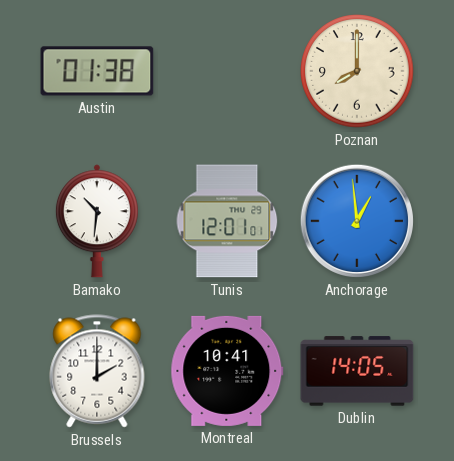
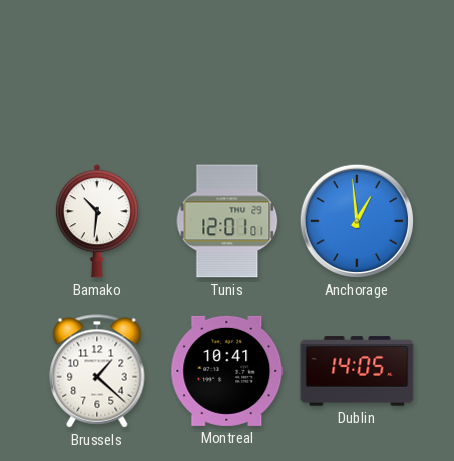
Austin: 01:38 -> none (97, 71)
Poznan: 8:00 -> none (357, 71)
Brussels: 2:00 -> 1:22 (97, 371)
